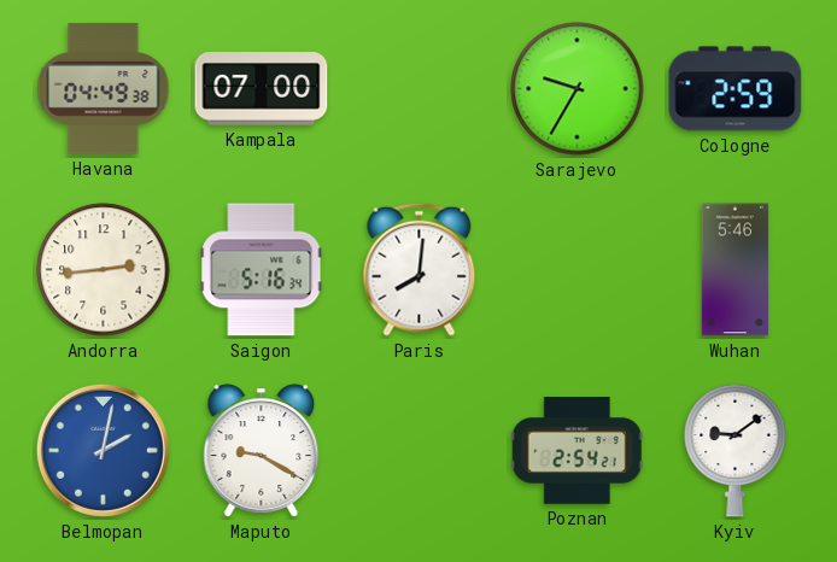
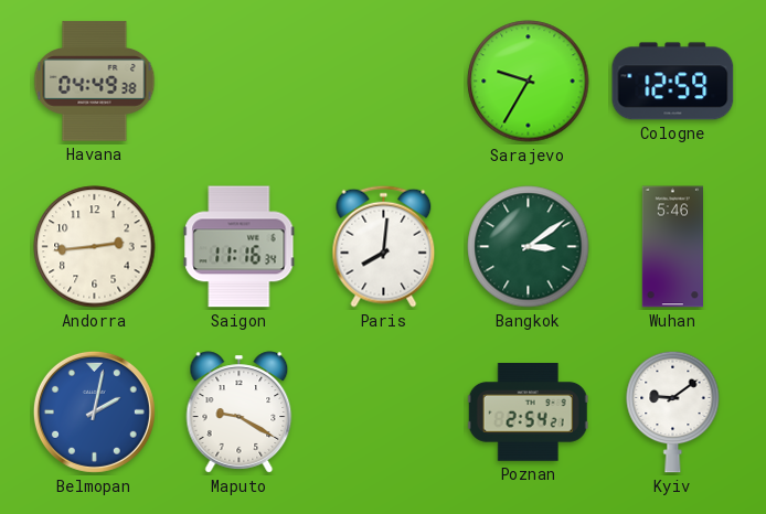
Kampala: 07:00 -> none (262, 89)
Cologne: 2:59 -> 12:59 (673, 82)
Saigon: 5:16 -> 11:16 (240, 247)
Bangkok: none -> 3:09 (529, 247)
